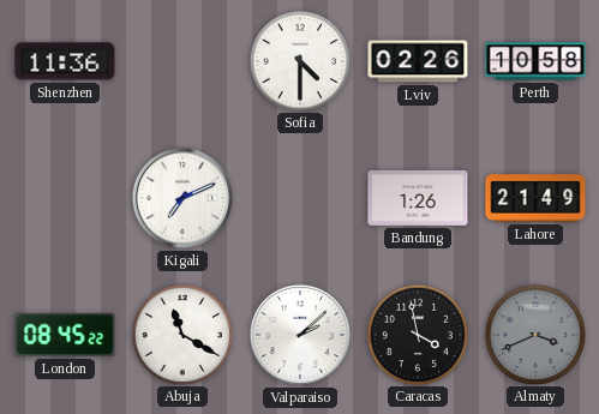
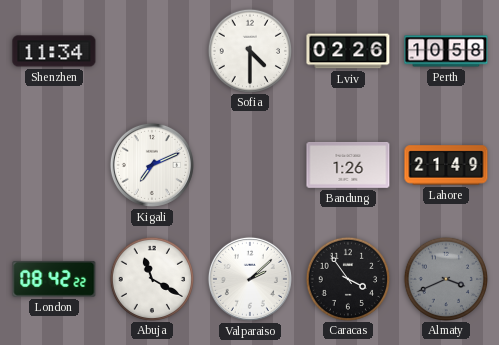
Shenzhen: 11:36 -> 11:34 (54, 51)
London: 08:45 -> 08:42 (54, 279)
Caracas: 3:58 -> 3:54 (347, 278)
